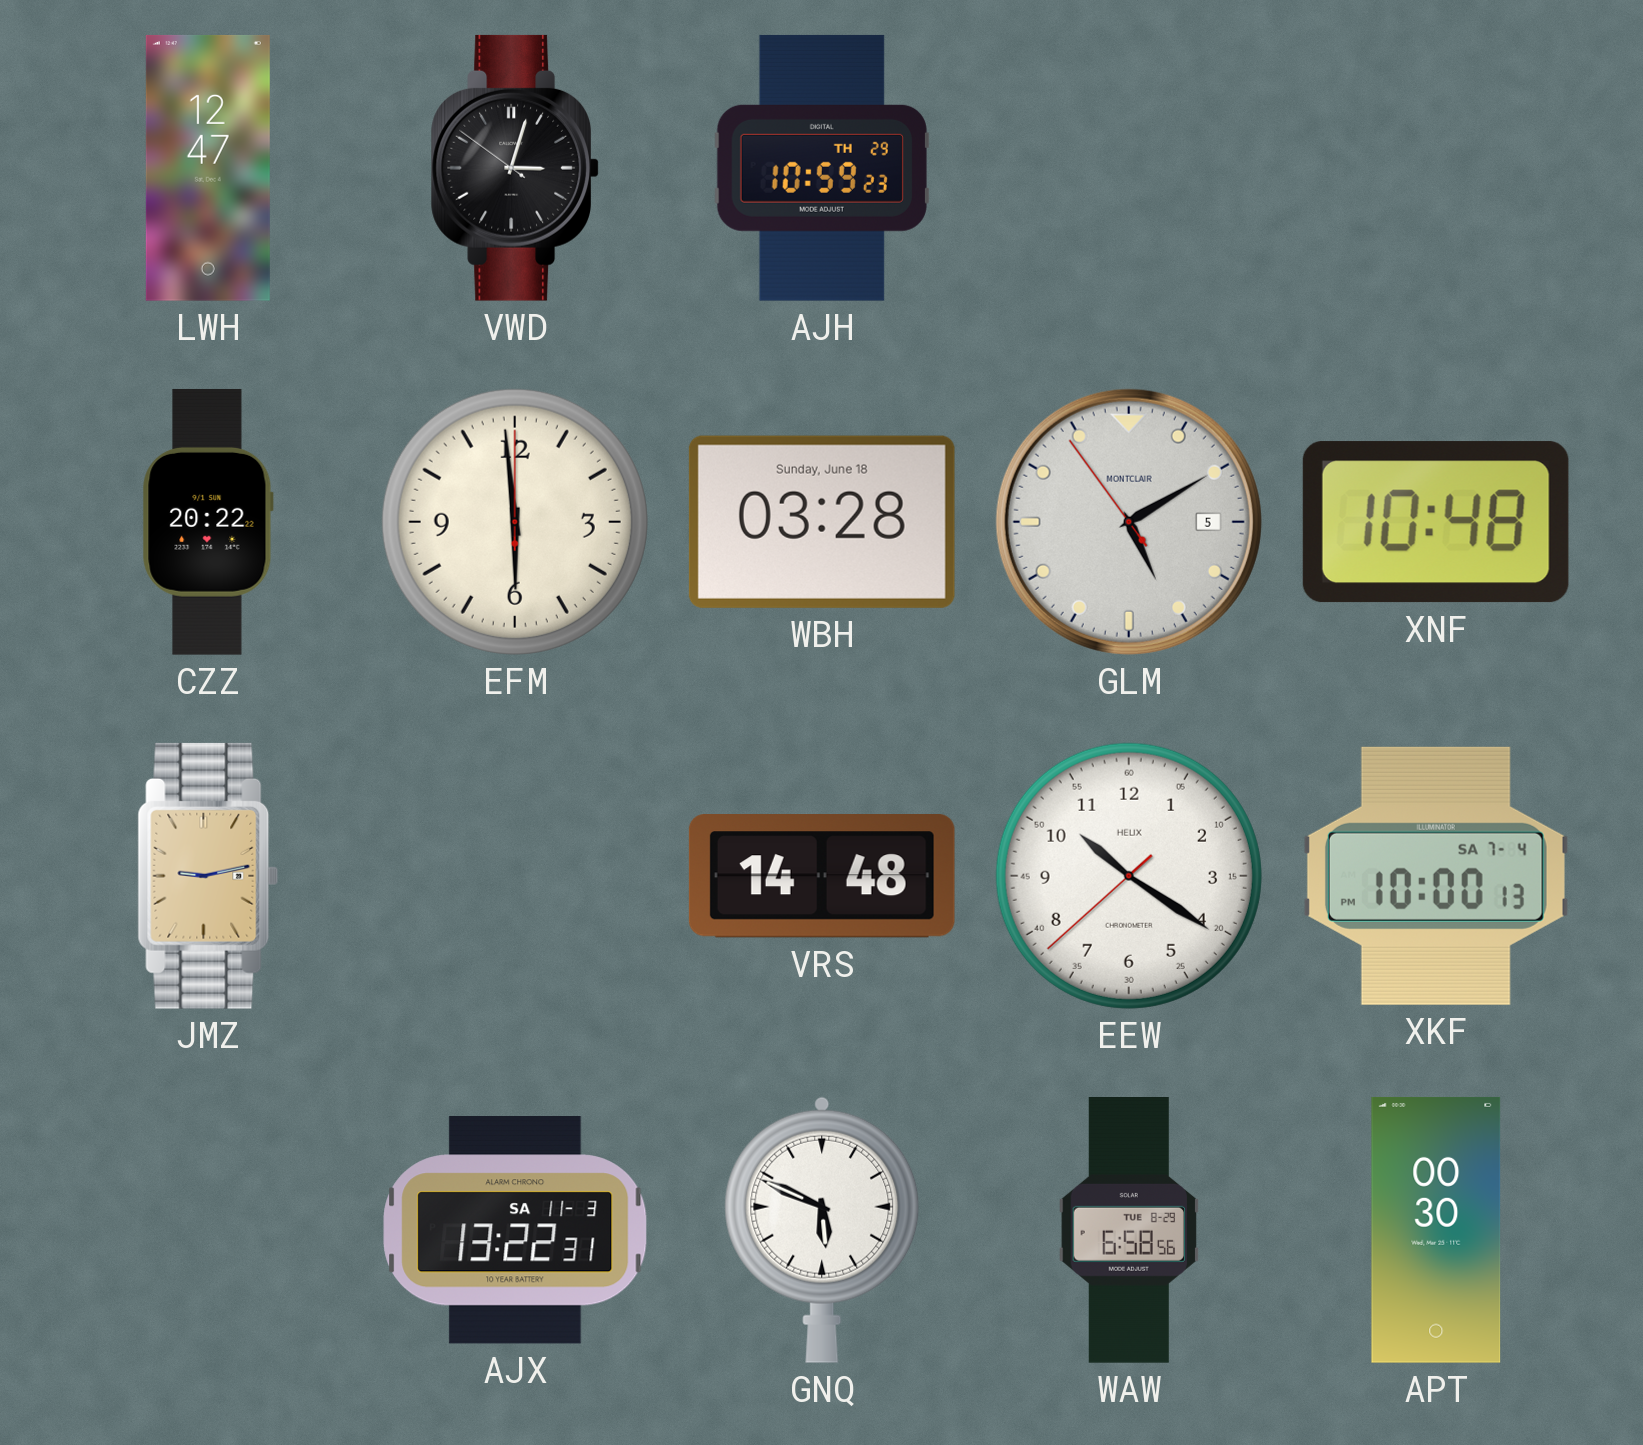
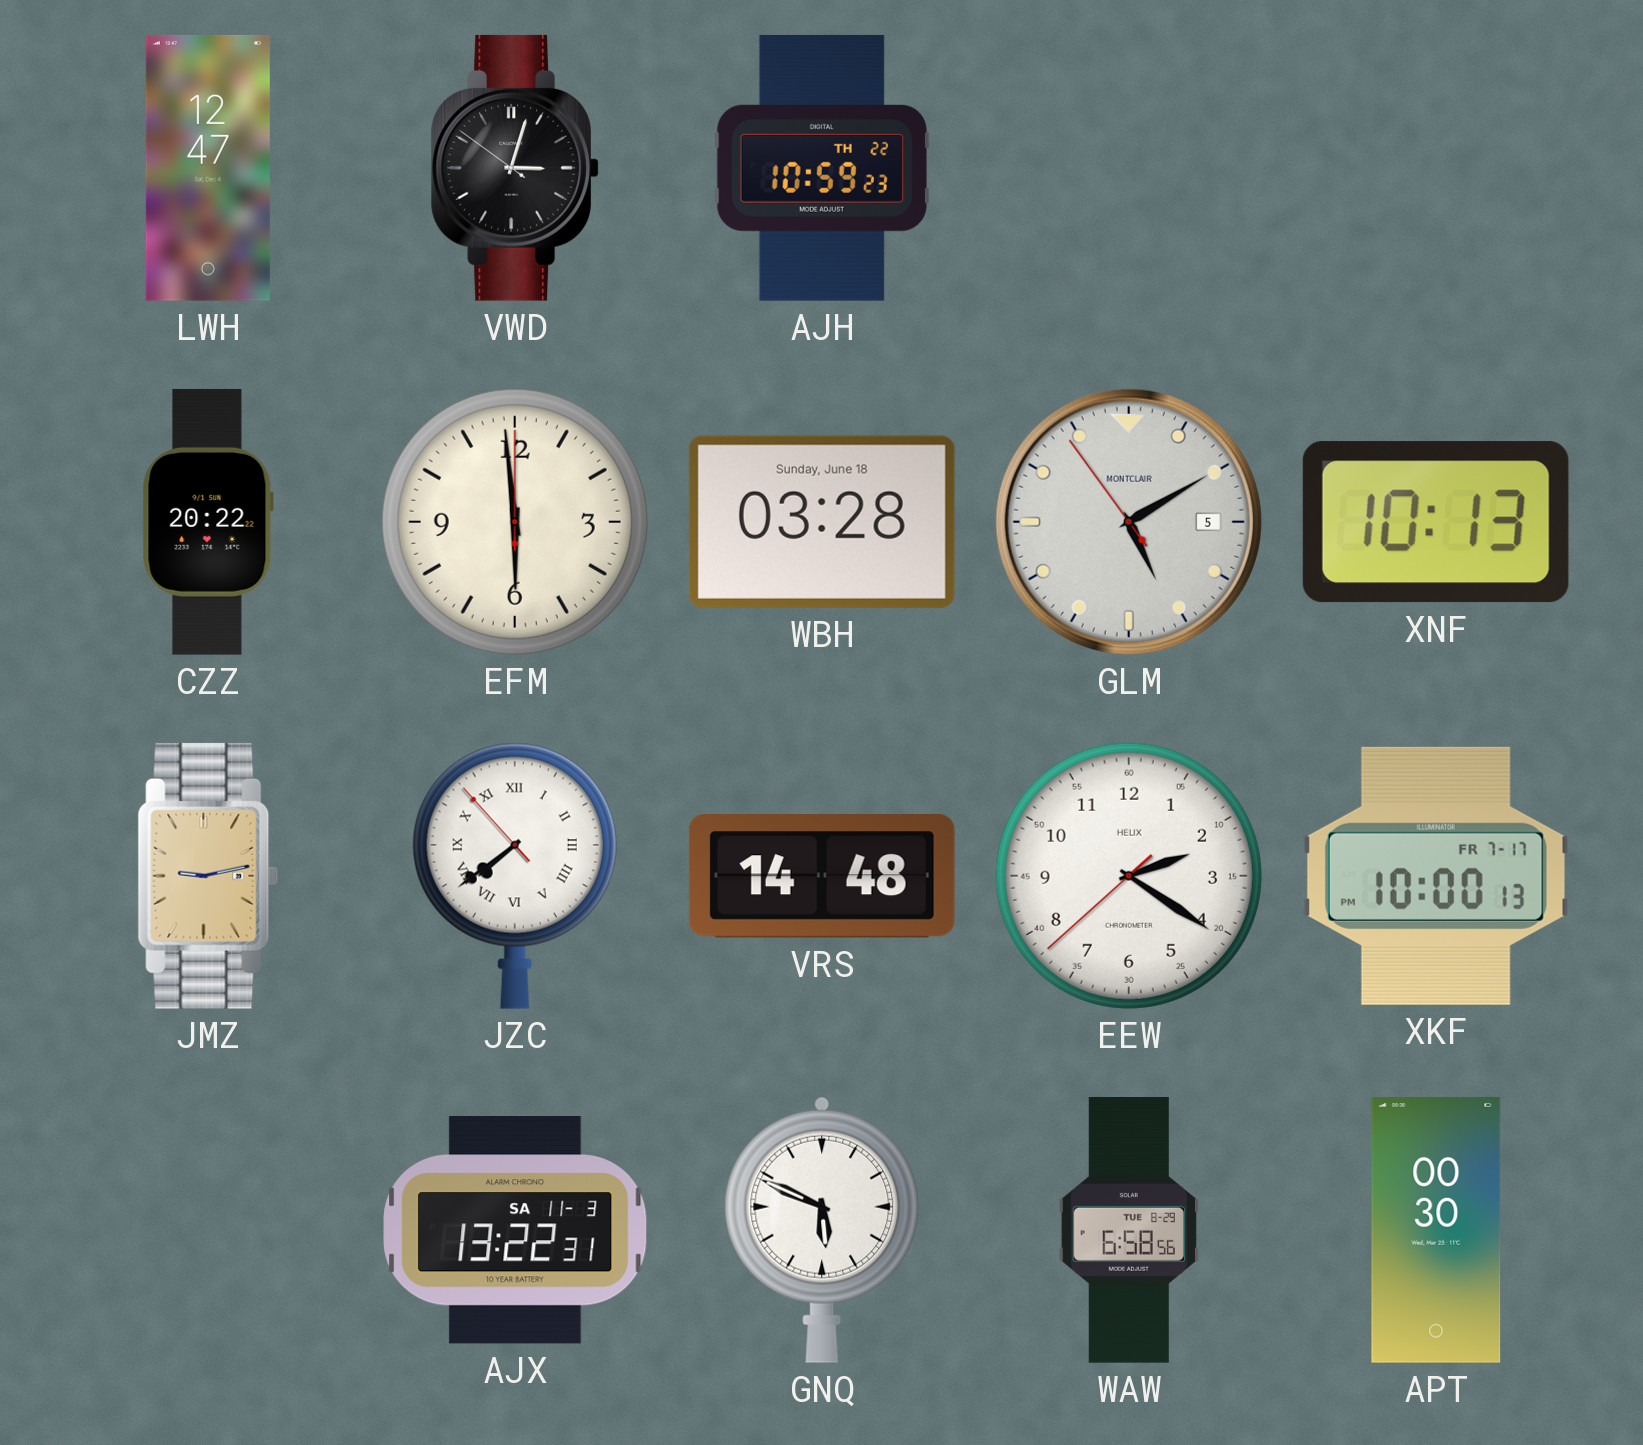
AJH date: TH 29 -> TH 22 (822, 168)
XNF: 10:48 -> 10:13 (1436, 522)
JZC: none -> 7:38 (515, 876)
EEW: 10:20 -> 2:20 (1129, 876)
XKF date: SA 7-4 -> FR 7-17 (1436, 876)
